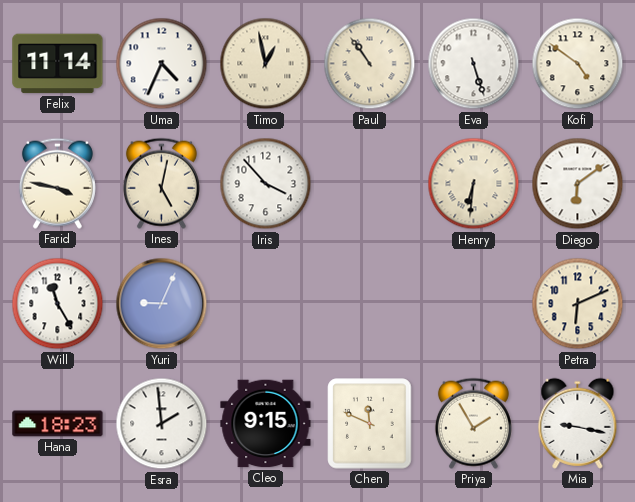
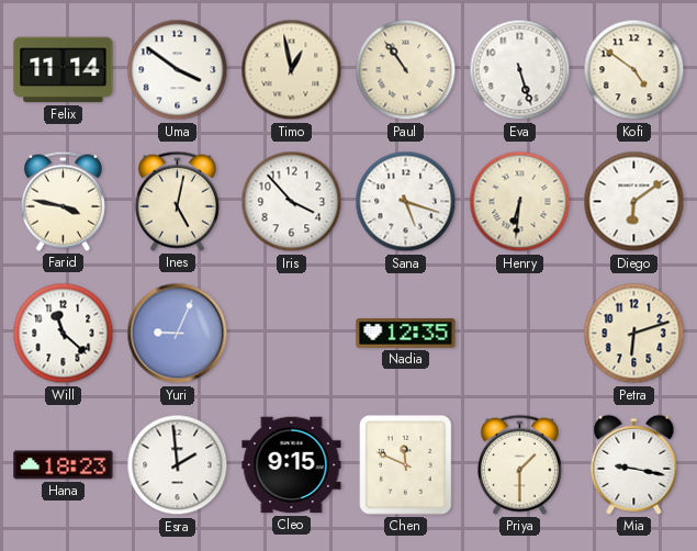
Uma: 4:34 -> 3:51 (178, 70)
Sana: none -> 5:18 (406, 202)
Will: 11:25 -> 11:22 (64, 334)
Nadia: none -> 12:35 (406, 334)
Petra: 6:11 -> 6:12 (634, 334)
Priya: 1:55 -> 1:30 (519, 464)
